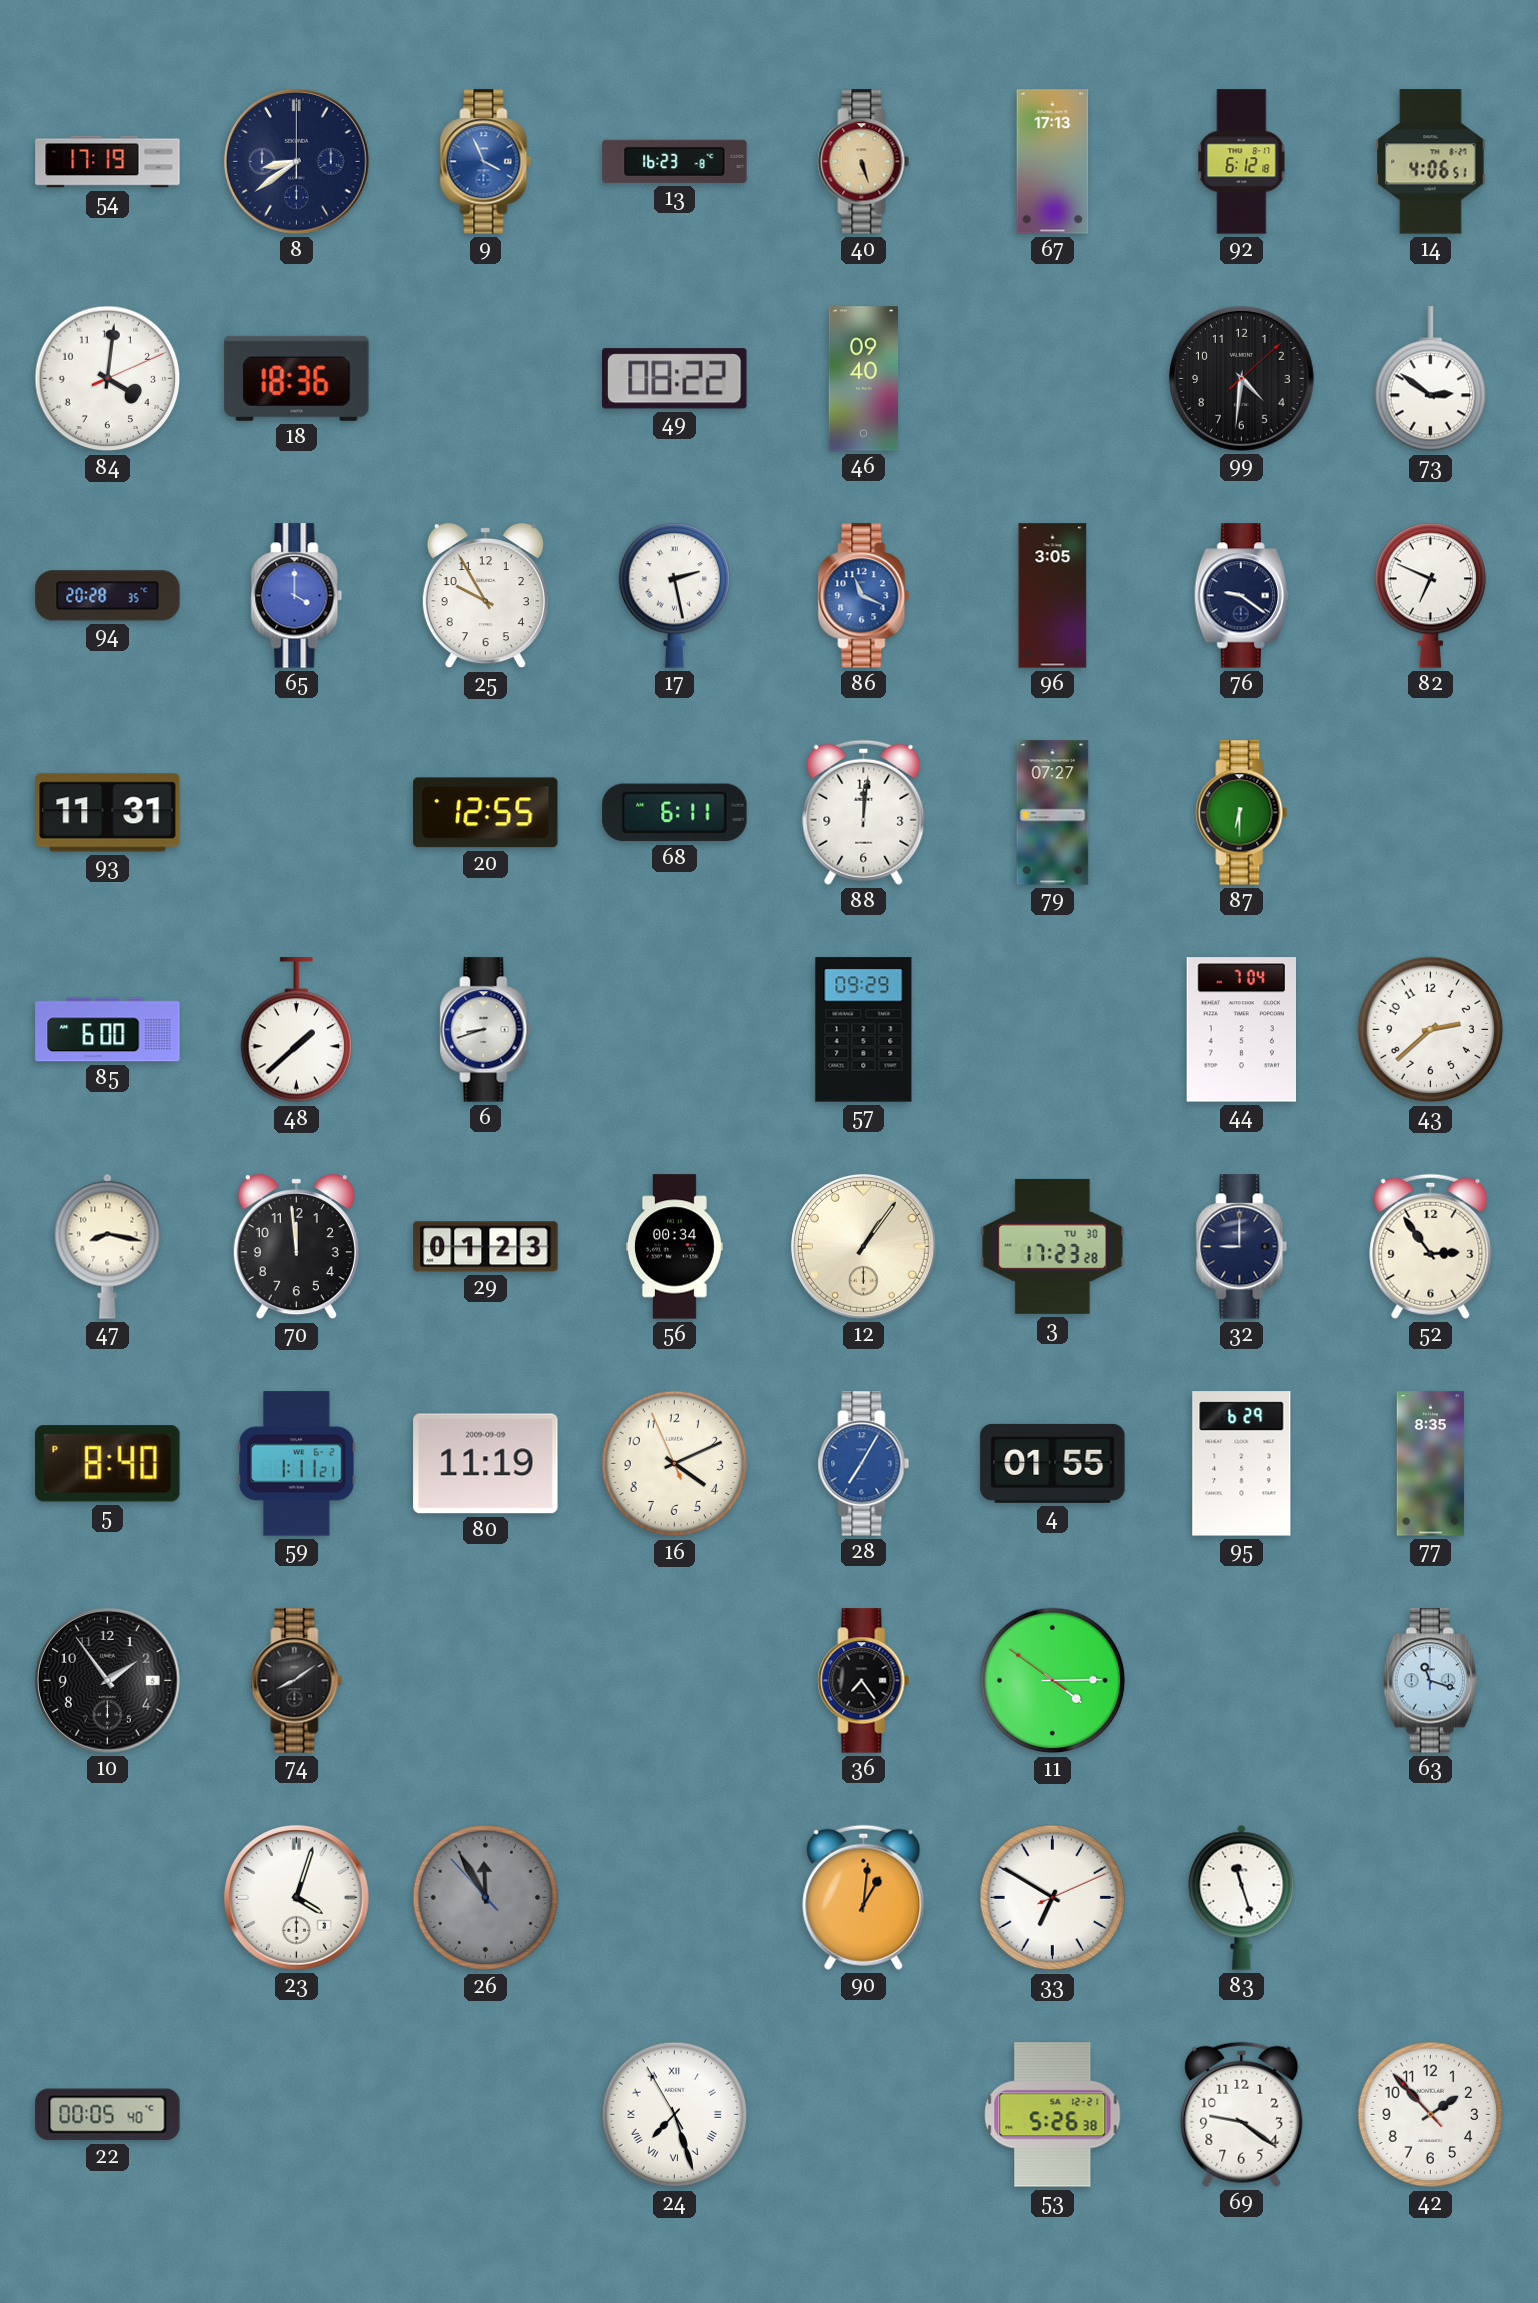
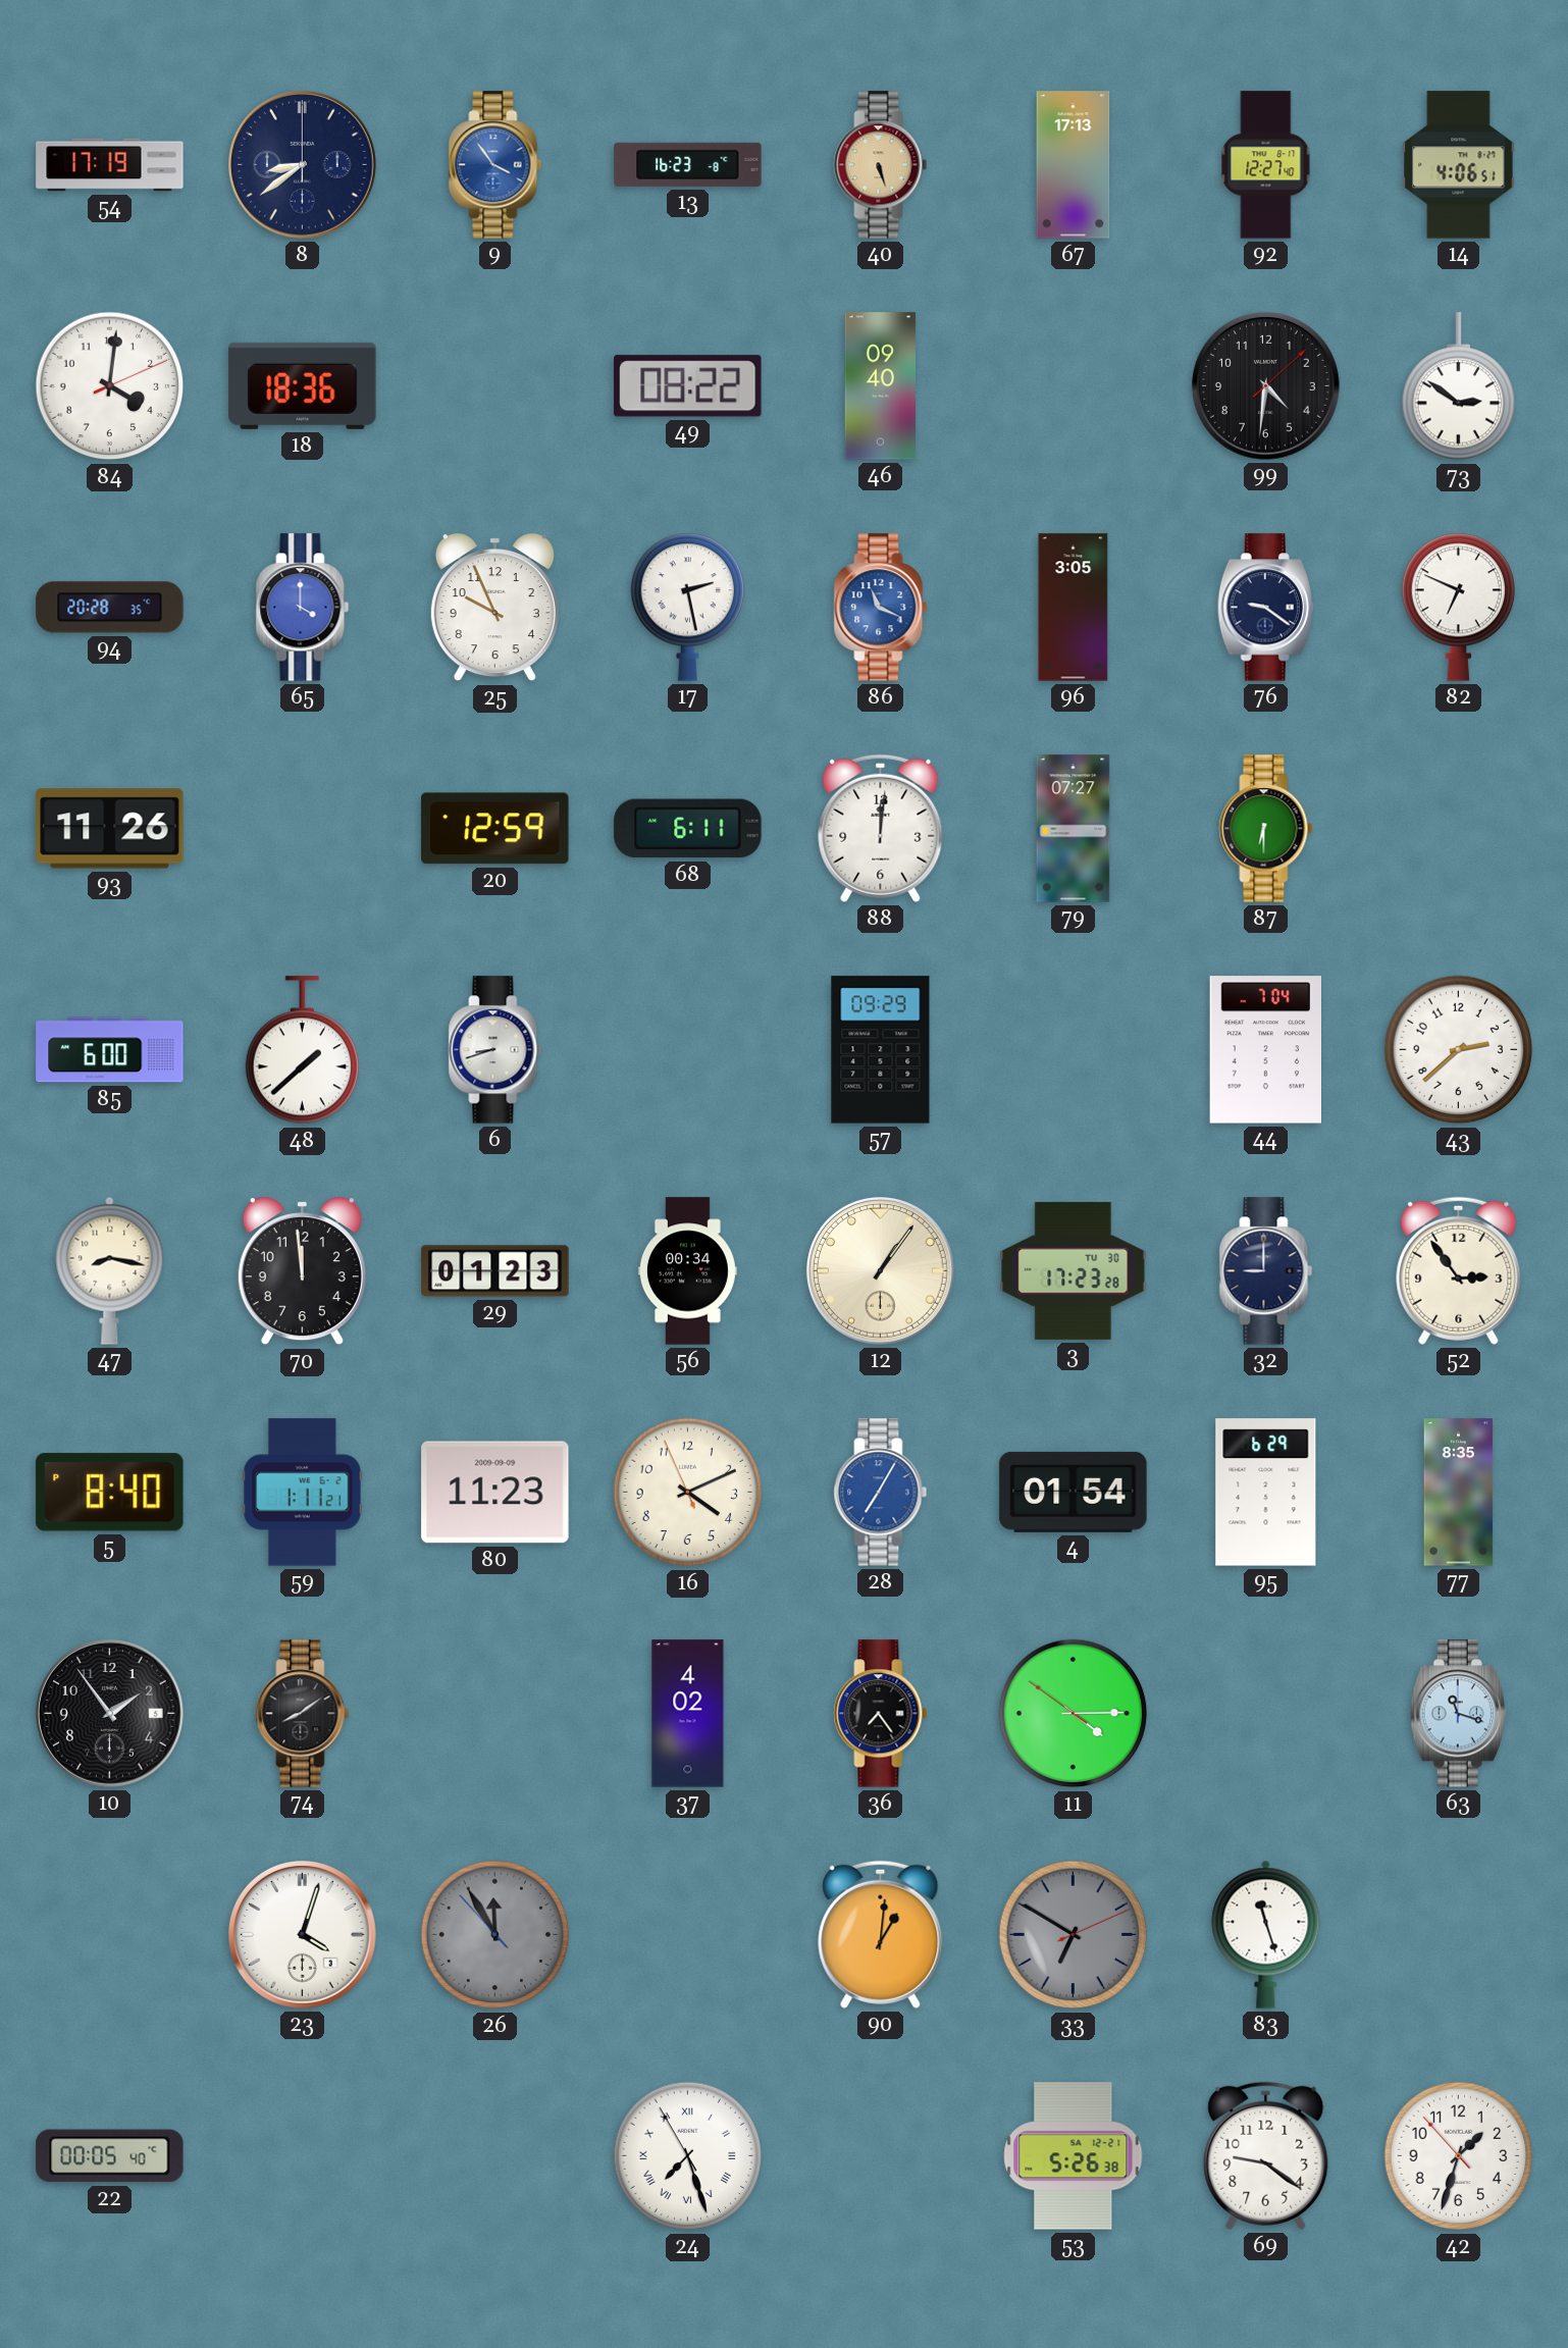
9: 3:56 -> 3:54 (495, 165)
92: 6:12 -> 12:27 (1266, 165)
25: 9:55 -> 9:56 (494, 608)
93: 11:31 -> 11:26 (110, 829)
20: 12:55 -> 12:59 (495, 829)
80: 11:19 -> 11:23 (495, 1493)
4: 01:55 -> 01:54 (1074, 1492)
37: none -> 4:02 (688, 1714)
33 dial: white -> grey (1074, 1935)
42: 1:52 -> 1:32 (1459, 2156)
